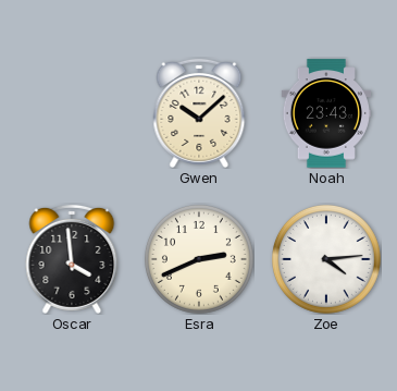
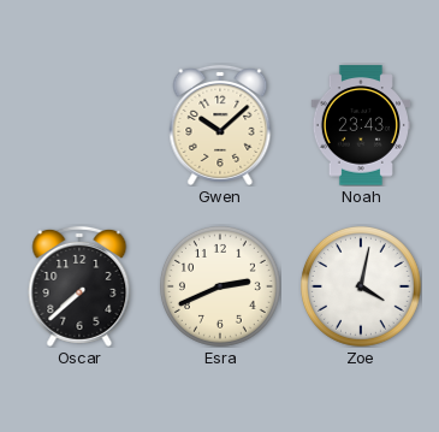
Oscar: 3:59 -> 7:38 (79, 286)
Zoe: 4:14 -> 4:02 (361, 286)
